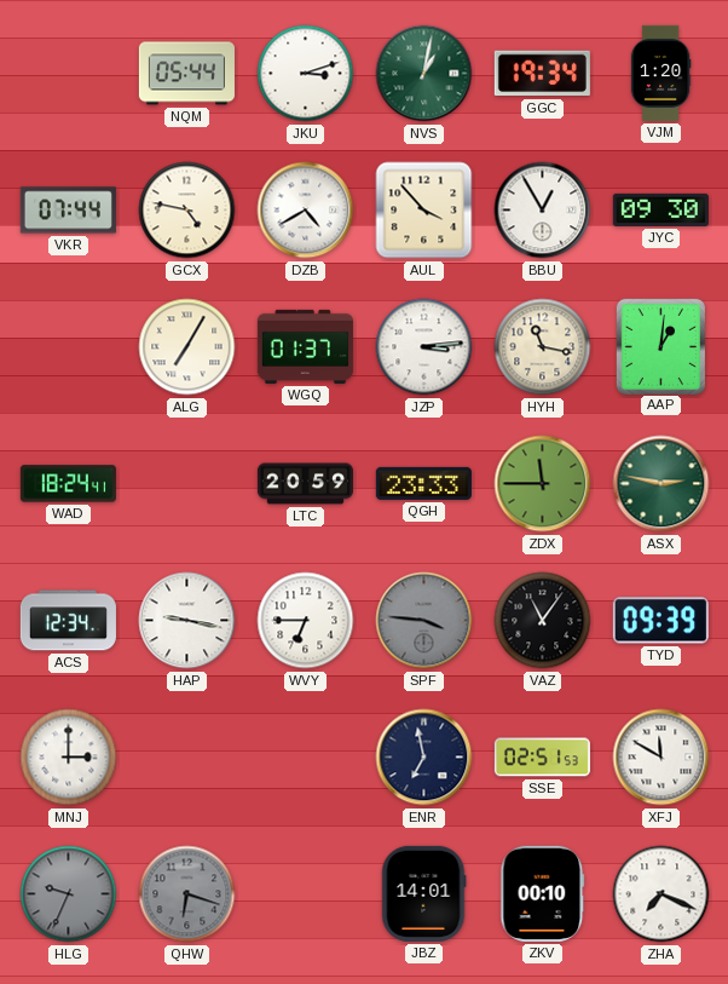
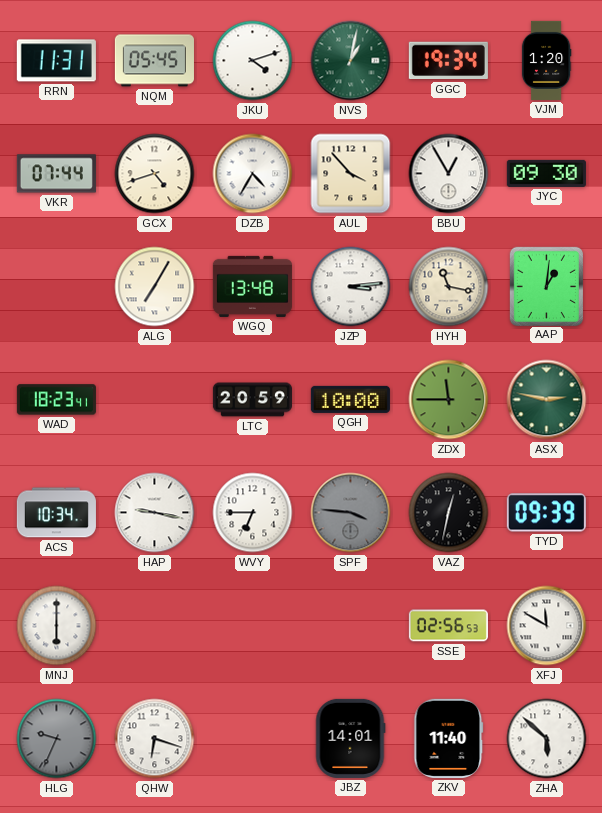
RRN: none -> 11:31 (56, 61)
NQM: 05:44 -> 05:45 (154, 61)
JKU: 3:12 -> 4:12 (253, 61)
GCX: 4:47 -> 4:42 (155, 174)
DZB: 4:40 -> 4:35 (253, 174)
WGQ: 01:37 -> 13:48 (252, 286)
WAD: 18:24 -> 18:23 (56, 400)
QGH: 23:33 -> 10:00 (350, 399)
ACS: 12:34 -> 10:34 (56, 513)
VAZ: 11:06 -> 12:32 (449, 513)
MNJ: 3:00 -> 6:00 (57, 626)
ENR: 6:58 -> none (424, 758)
SSE: 02:51 -> 02:56 (448, 626)
QHW dial: grey -> white (155, 739)
ZKV: 00:10 -> 11:40 (449, 738)
ZHA: 7:19 -> 5:52 (547, 739)
